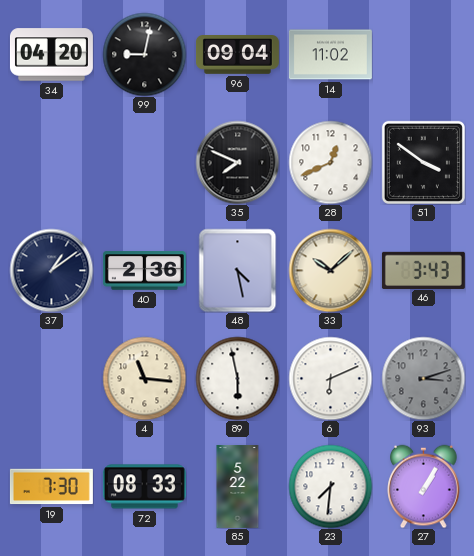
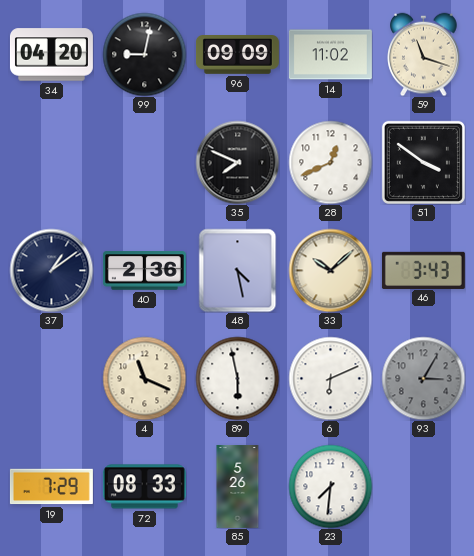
96: 09:04 -> 09:09 (237, 55)
59: none -> 11:18 (424, 54)
4: 11:16 -> 11:19 (144, 378)
93: 3:12 -> 3:05 (423, 378)
19: 7:30 -> 7:29 (51, 487)
85: 5:22 -> 5:26 (238, 486)
27: 1:05 -> none (424, 486)
